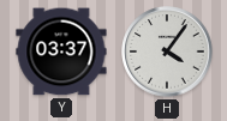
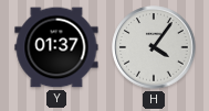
Y: 03:37 -> 01:37 (56, 47)
